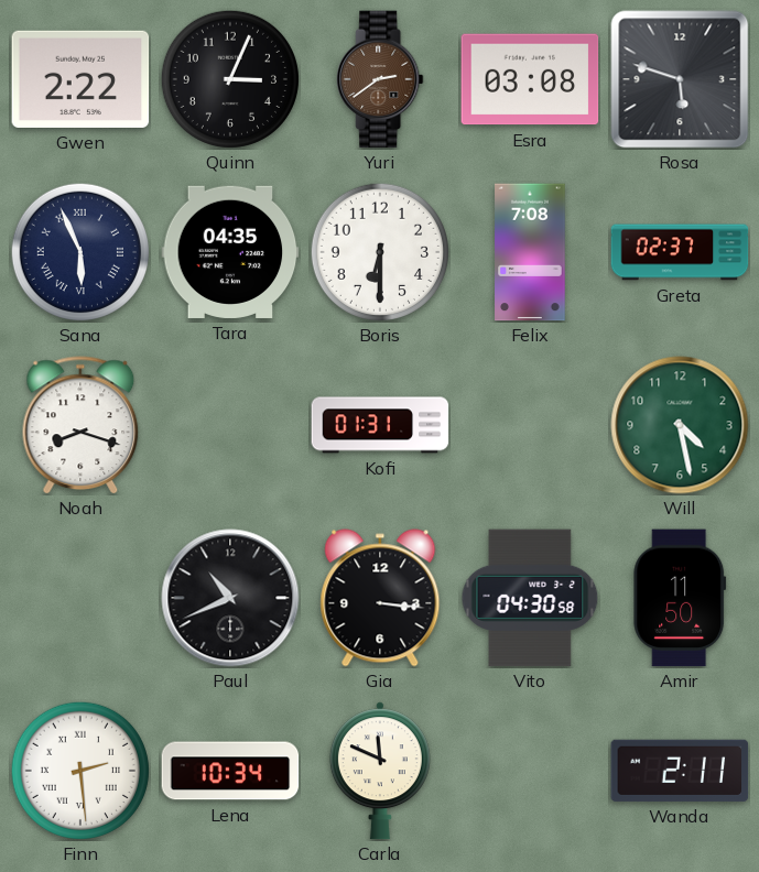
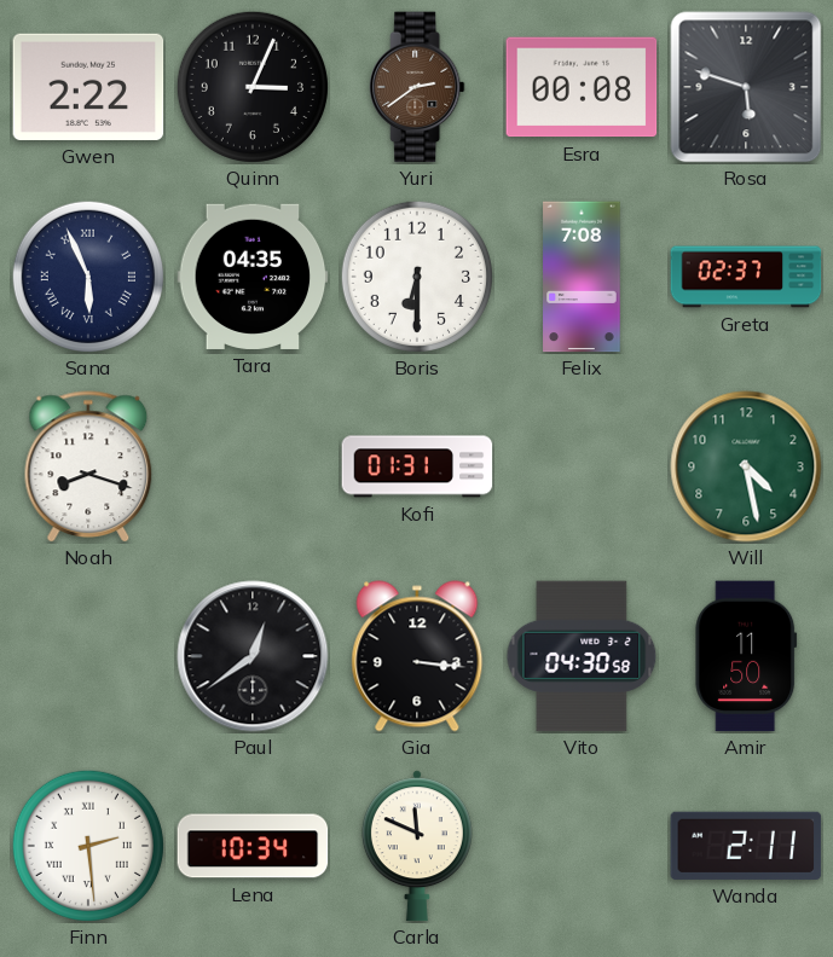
Esra: 03:08 -> 00:08 (582, 87)
Paul: 10:41 -> 12:39 (253, 656)
